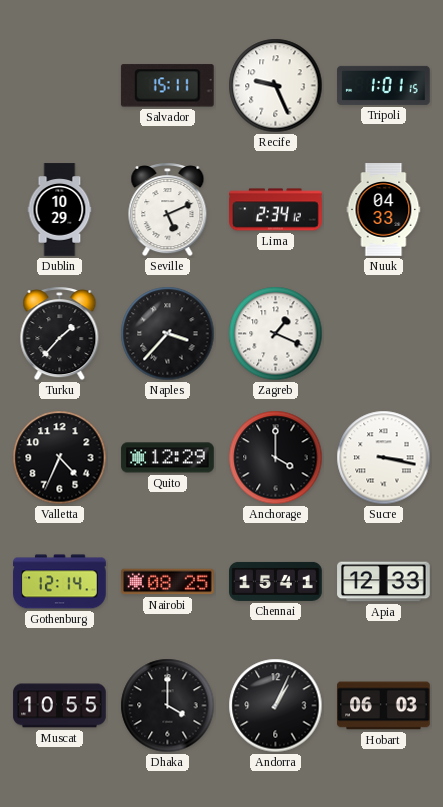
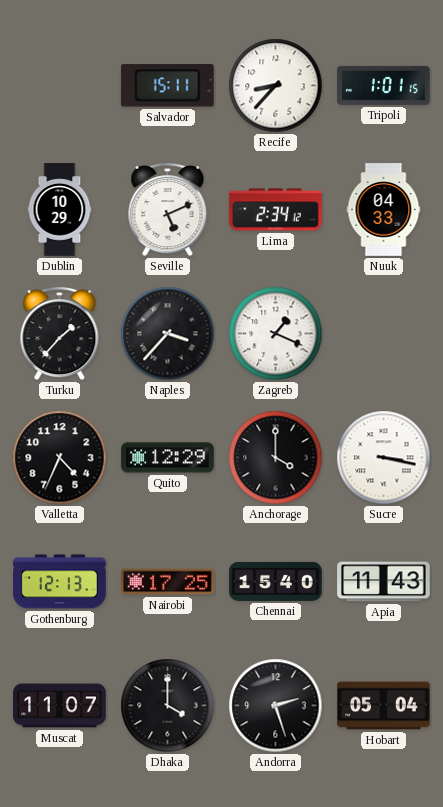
Recife: 9:26 -> 8:37 (276, 86)
Gothenburg: 12:14 -> 12:13 (60, 582)
Nairobi: 08:25 -> 17:25 (168, 582)
Chennai: 15:41 -> 15:40 (276, 581)
Apia: 12:33 -> 11:43 (384, 582)
Muscat: 10:55 -> 11:07 (60, 706)
Andorra: 1:04 -> 2:27 (276, 706)
Hobart: 06:03 -> 05:04 (384, 706)
